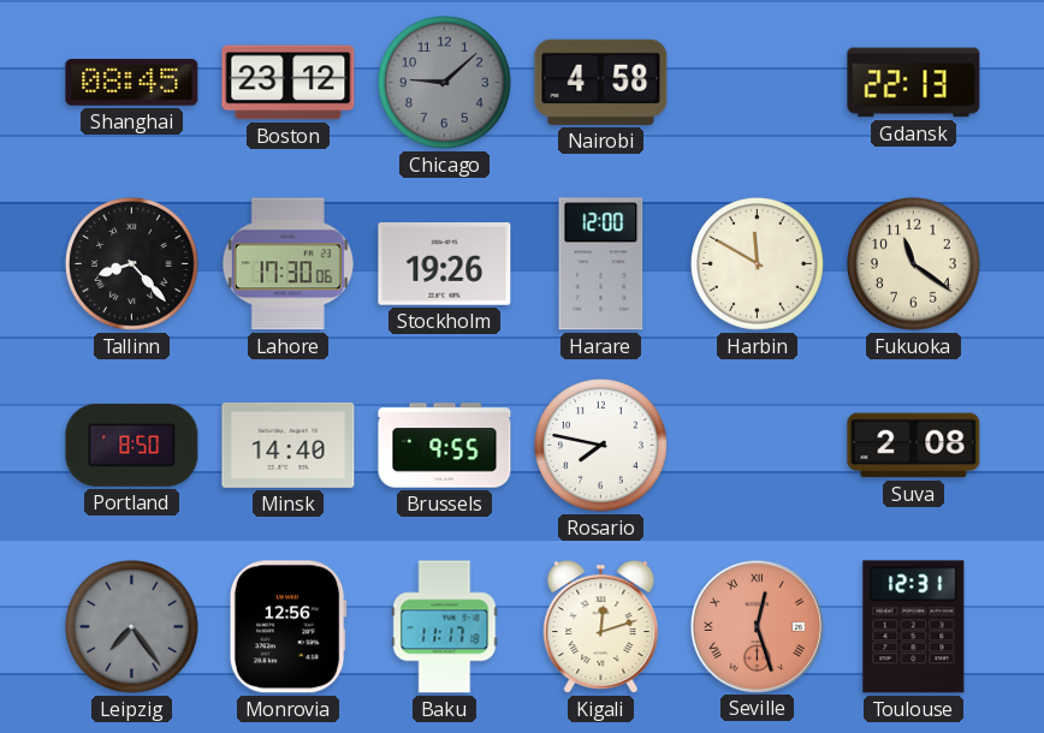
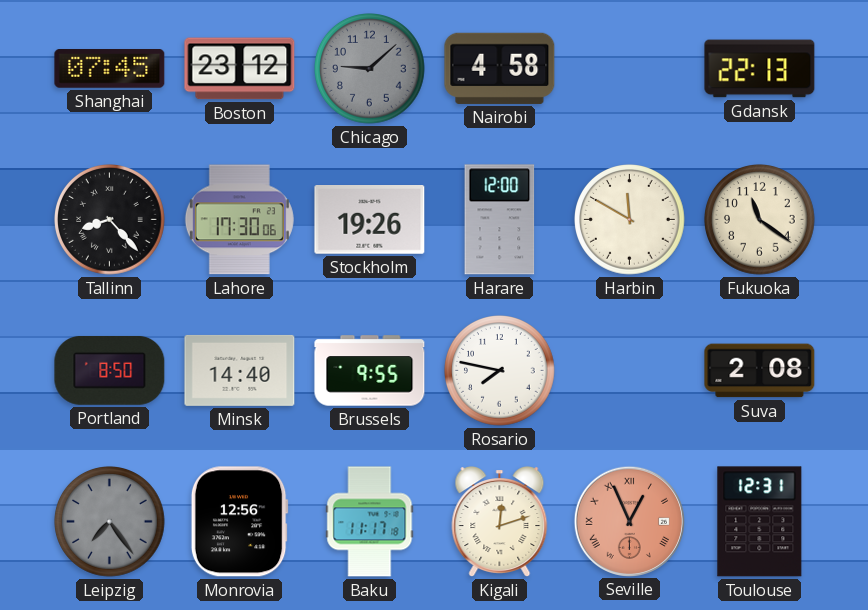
Shanghai: 08:45 -> 07:45 (110, 69)
Seville: 12:27 -> 12:56 (629, 521)
